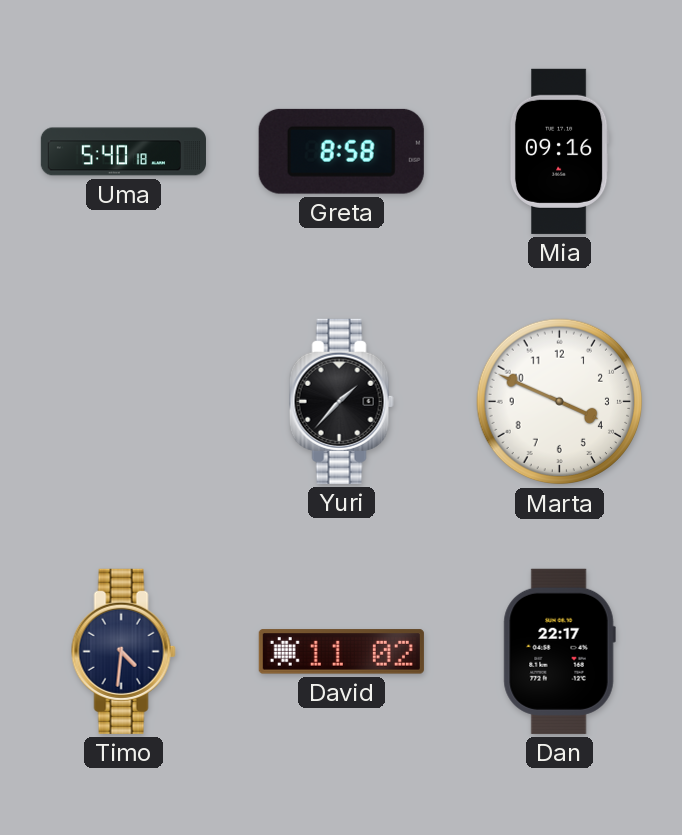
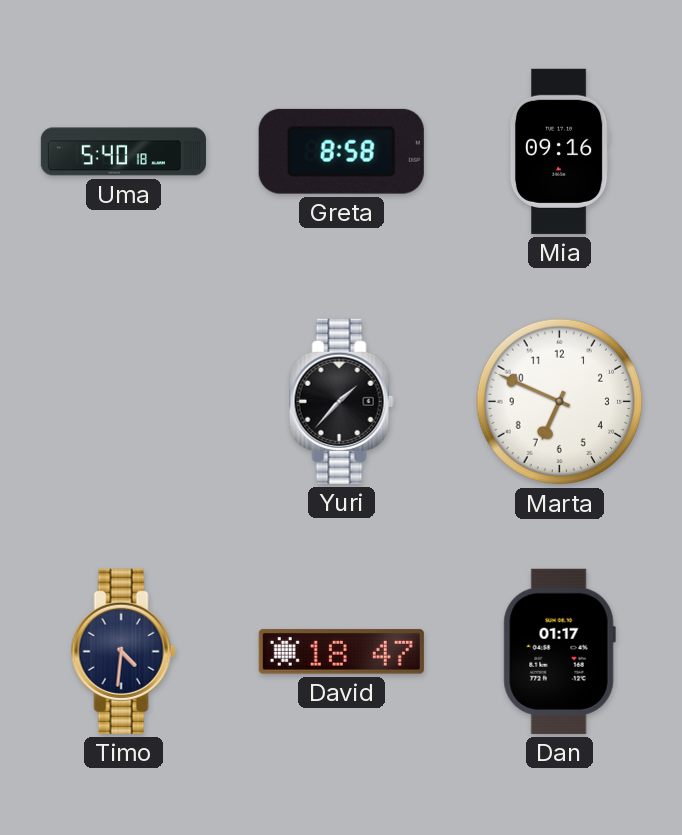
Marta: 3:49 -> 6:49 (560, 402)
David: 11:02 -> 18:47 (341, 652)
Dan: 22:17 -> 01:17 (559, 651)
